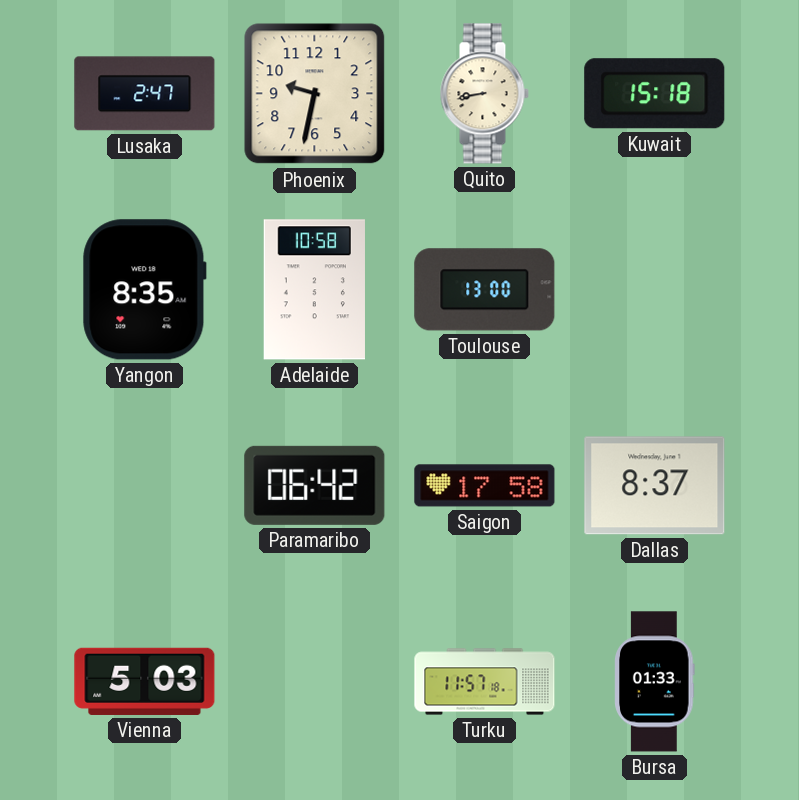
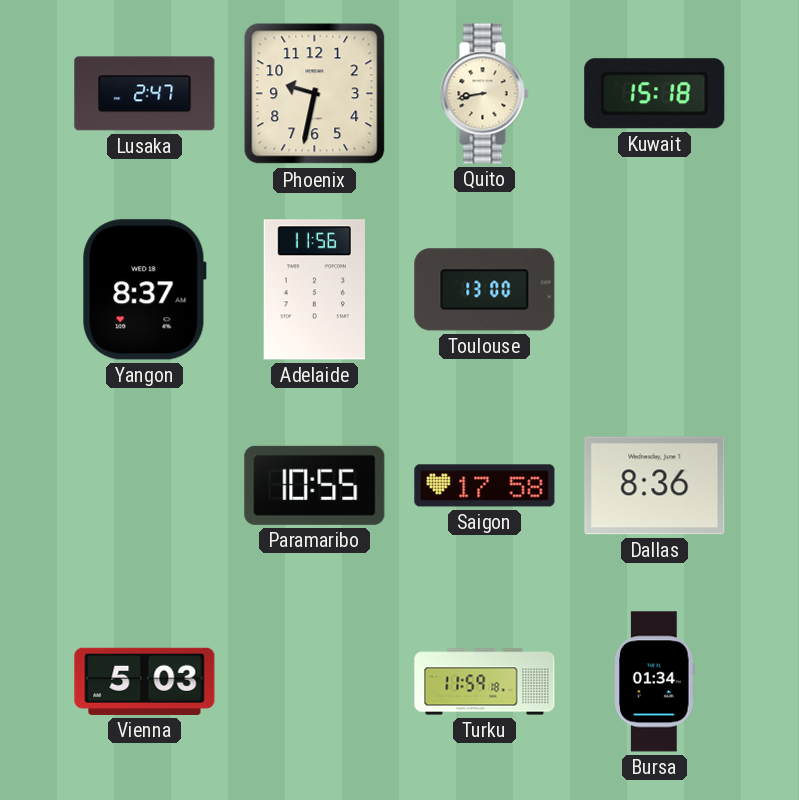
Yangon: 8:35 -> 8:37 (144, 290)
Adelaide: 10:58 -> 11:56 (314, 290)
Paramaribo: 06:42 -> 10:55 (315, 485)
Dallas: 8:37 -> 8:36 (655, 486)
Turku: 11:57 -> 11:59 (485, 682)
Bursa: 01:33 -> 01:34 (655, 682)
